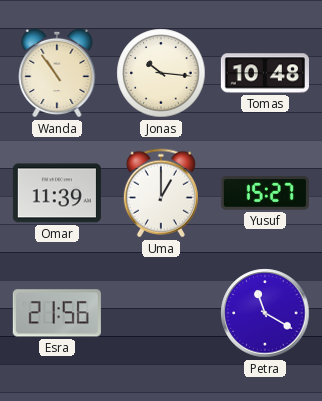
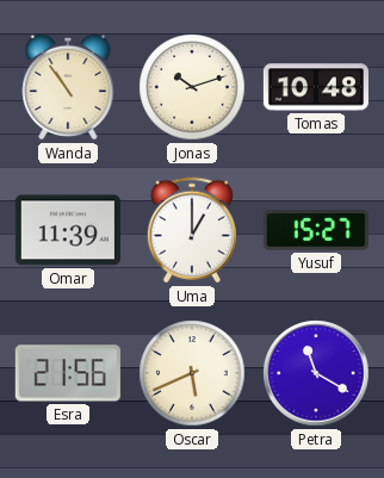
Jonas: 10:16 -> 10:12 (192, 87)
Oscar: none -> 5:41 (192, 373)
